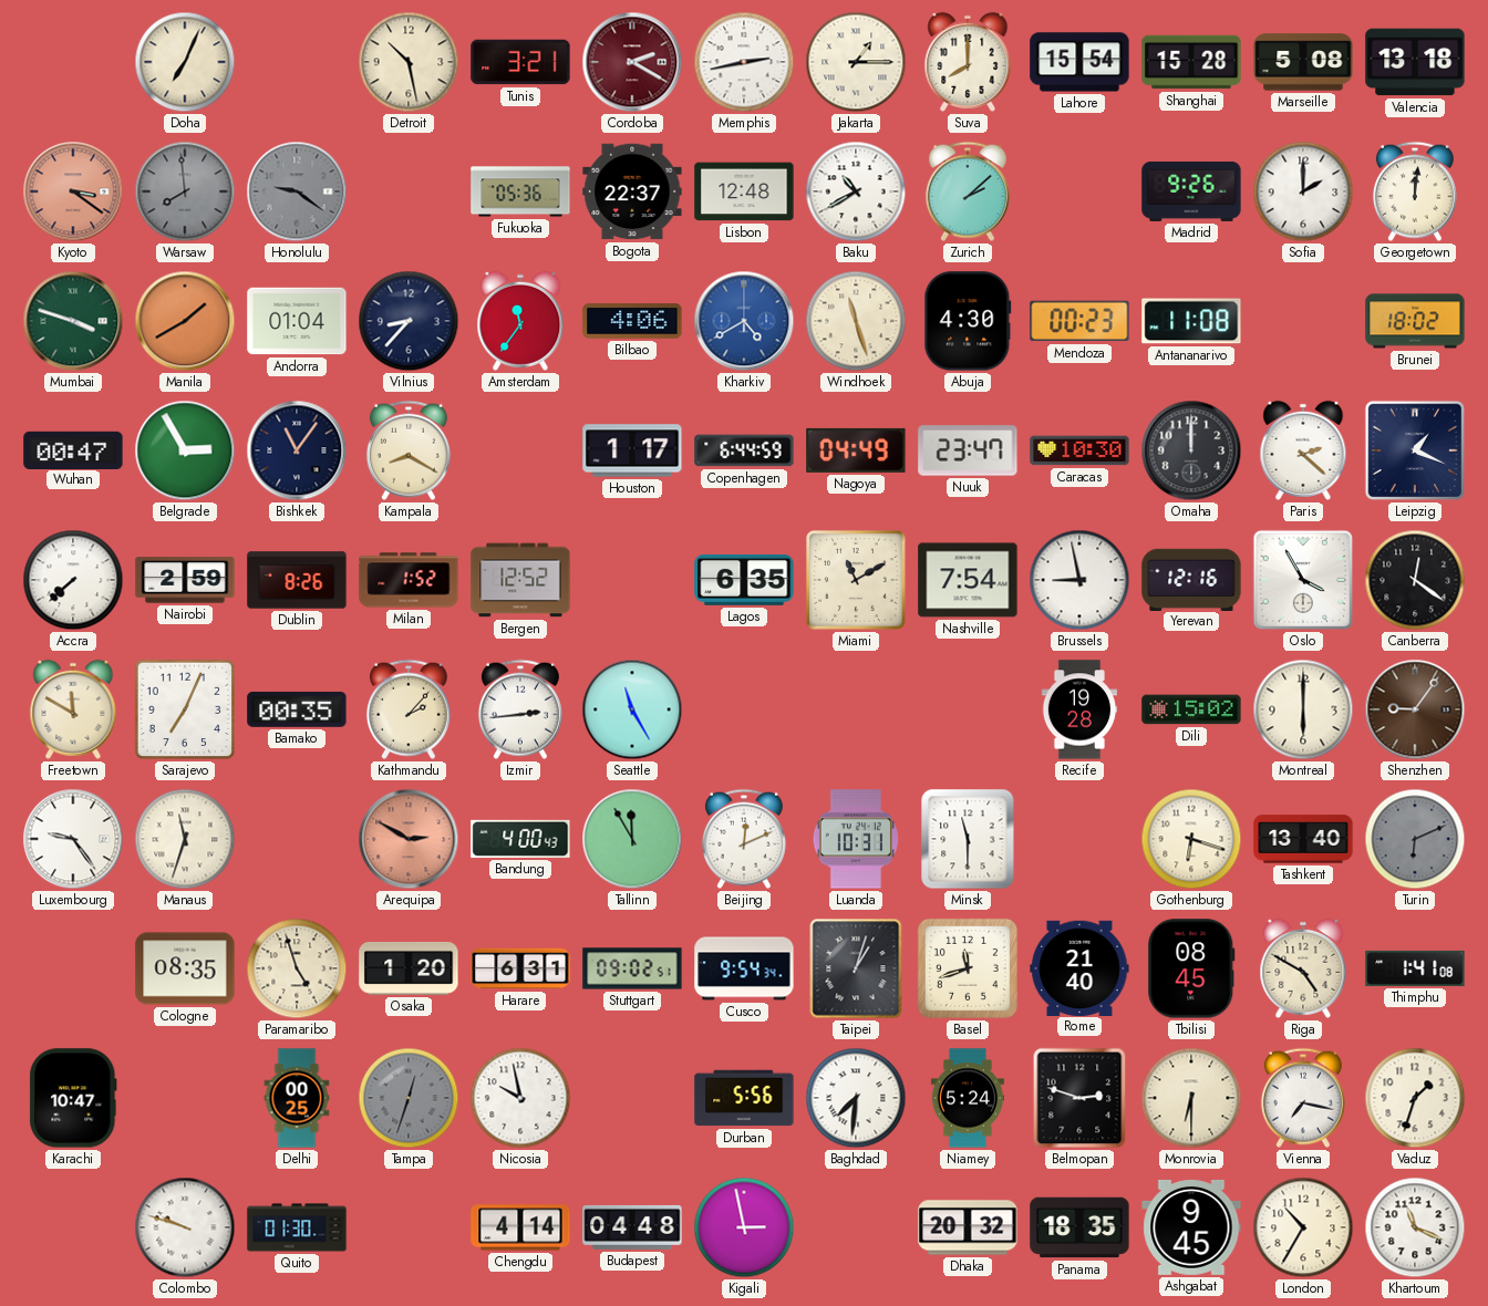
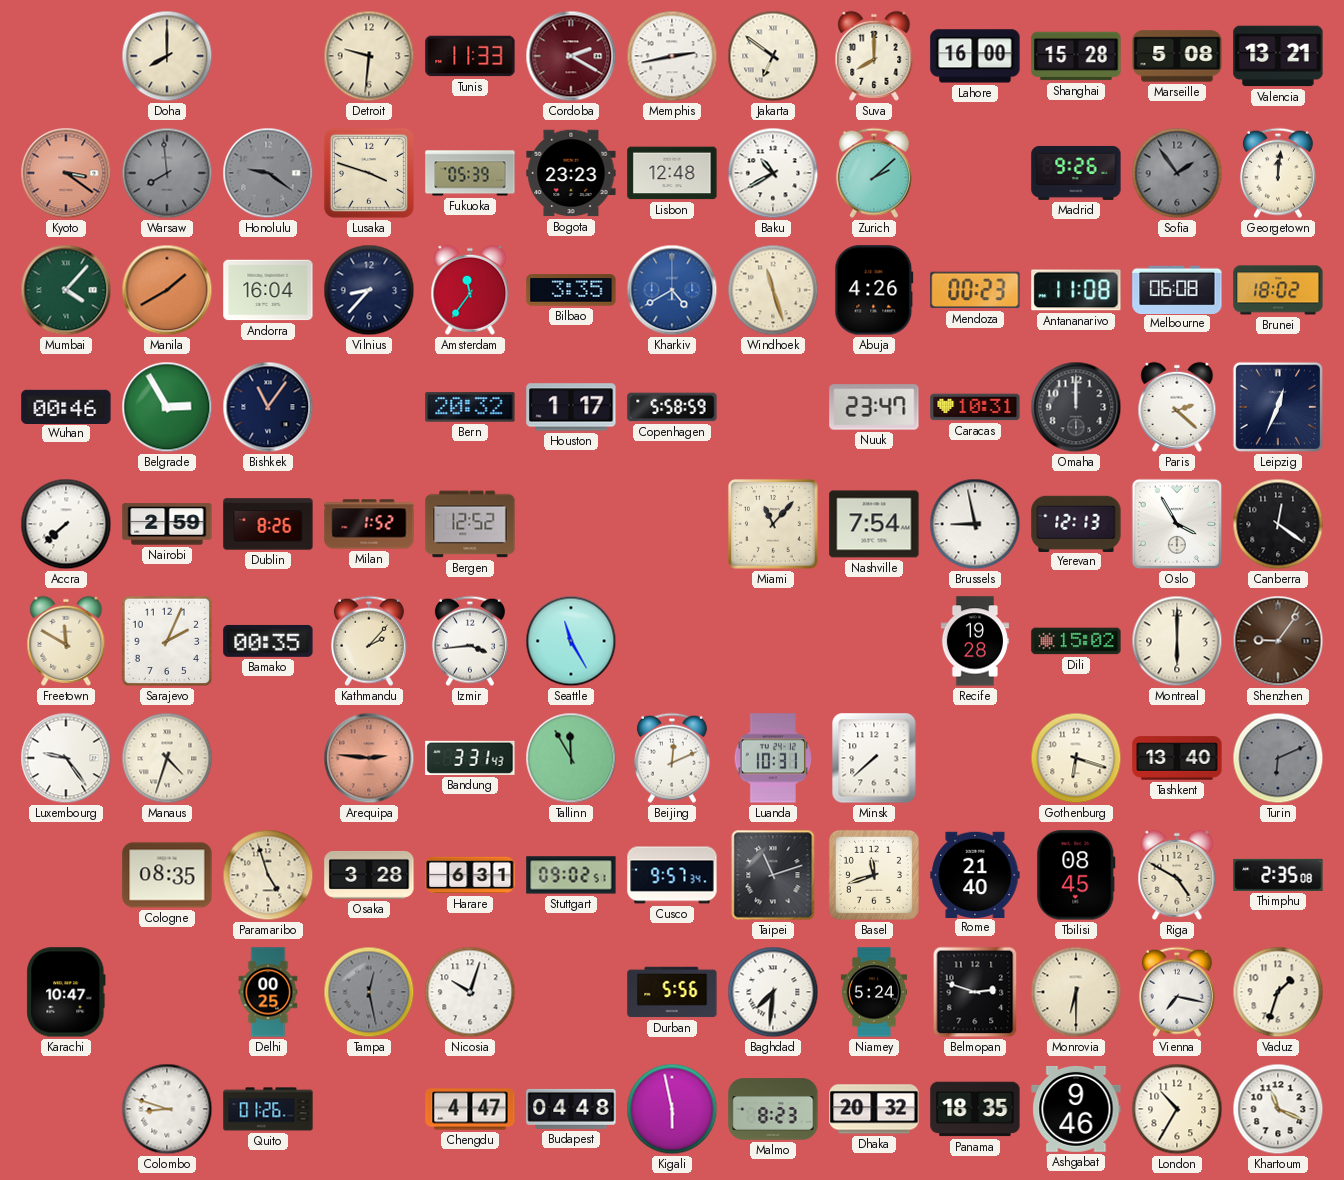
Doha: 7:04 -> 8:00 (167, 56)
Detroit: 10:28 -> 9:31 (369, 56)
Tunis: 3:21 -> 11:33 (470, 56)
Jakarta: 1:15 -> 6:51 (773, 56)
Lahore: 15:54 -> 16:00 (975, 56)
Valencia: 13:18 -> 13:21 (1278, 56)
Lusaka: none -> 3:48 (369, 173)
Fukuoka: 05:36 -> 05:39 (470, 173)
Bogota: 22:37 -> 23:23 (571, 173)
Sofia: 2:00 -> 1:54 (1177, 173)
Sofia dial: white -> grey (1177, 173)
Mumbai: 3:48 -> 4:07 (66, 290)
Andorra: 01:04 -> 16:04 (268, 290)
Bilbao: 4:06 -> 3:35 (571, 290)
Abuja: 4:30 -> 4:26 (874, 290)
Melbourne: none -> 06:08 (1177, 289)
Wuhan: 00:47 -> 00:46 (66, 406)
Kampala: 8:20 -> none (409, 450)
Bern: none -> 20:32 (470, 407)
Copenhagen: 6:44 -> 5:58 (672, 407)
Nagoya: 04:49 -> none (856, 450)
Caracas: 10:30 -> 10:31 (975, 407)
Leipzig: 1:19 -> 12:34 (1278, 407)
Lagos: 6:35 -> none (744, 580)
Miami: 11:10 -> 11:07 (773, 524)
Yerevan: 12:16 -> 12:13 (1076, 523)
Sarajevo: 7:04 -> 2:04 (167, 641)
Izmir: 2:44 -> 3:44 (470, 641)
Manaus: 11:33 -> 4:33 (167, 758)
Arequipa: 2:50 -> 2:46 (369, 758)
Bandung: 4:00 -> 3:31 (470, 758)
Minsk: 11:30 -> 7:38 (874, 758)
Osaka: 1:20 -> 3:28 (369, 875)
Cusco: 9:54 -> 9:57 (672, 875)
Taipei: 1:03 -> 11:12 (773, 875)
Thimphu: 1:41 -> 2:35 (1278, 875)
Tampa: 12:33 -> 12:28 (369, 992)
Nicosia: 9:58 -> 10:03 (470, 992)
Colombo: 9:48 -> 8:48 (167, 1109)
Quito: 01:30 -> 01:26 (268, 1109)
Chengdu: 4:14 -> 4:47 (470, 1109)
Kigali: 2:58 -> 5:58 (672, 1109)
Malmo: none -> 8:23 (773, 1109)
Ashgabat: 9:45 -> 9:46 (1076, 1109)
